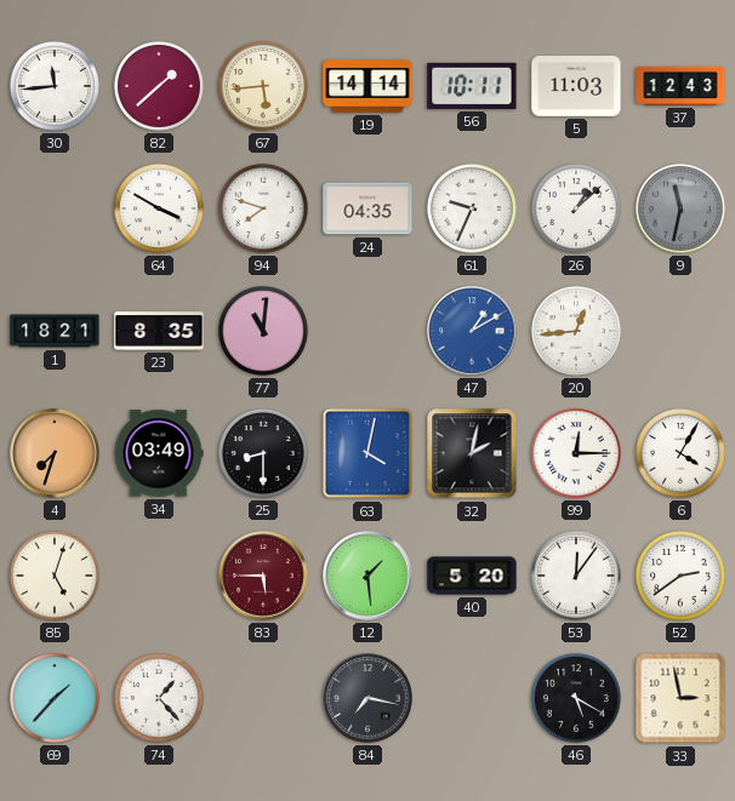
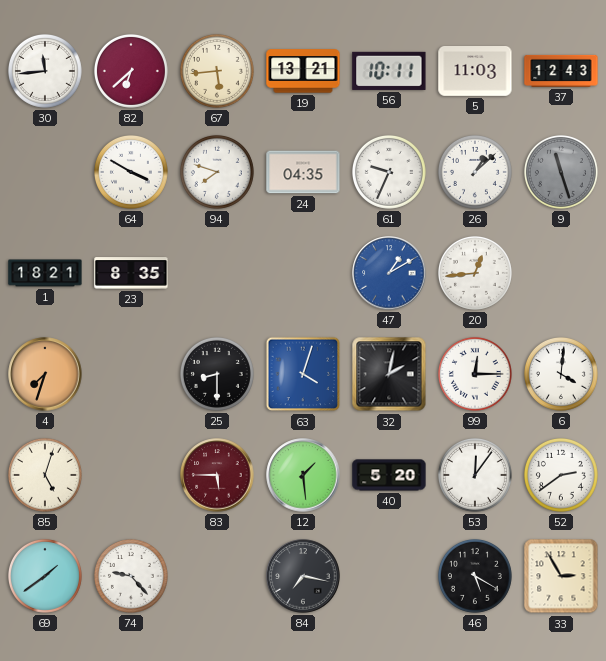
82: 1:38 -> 6:38 (131, 71)
19: 14:14 -> 13:21 (303, 71)
9: 11:32 -> 11:27 (561, 172)
77: 11:01 -> none (263, 331)
34: 03:49 -> none (159, 453)
63: 4:02 -> 4:03 (303, 374)
6: 4:05 -> 4:01 (561, 374)
69: 1:37 -> 1:39 (45, 576)
74: 1:23 -> 9:23 (131, 576)
33: 2:58 -> 2:55 (561, 576)
